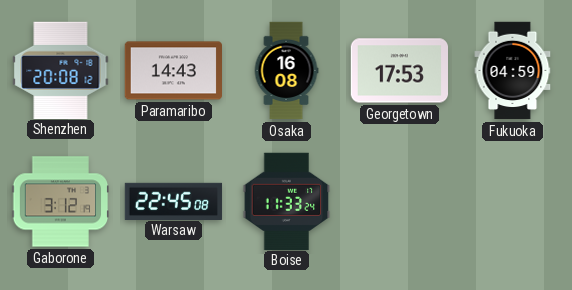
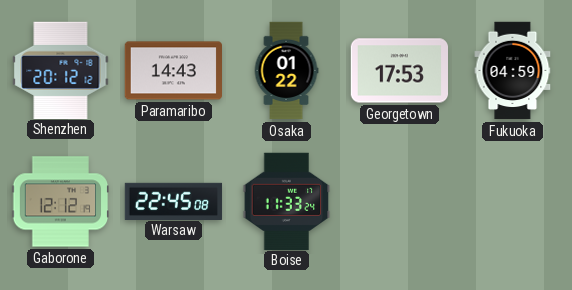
Shenzhen: 20:08 -> 20:12 (61, 70)
Osaka: 16:08 -> 01:22 (286, 71)
Gaborone: 3:12 -> 12:12 (61, 202)
